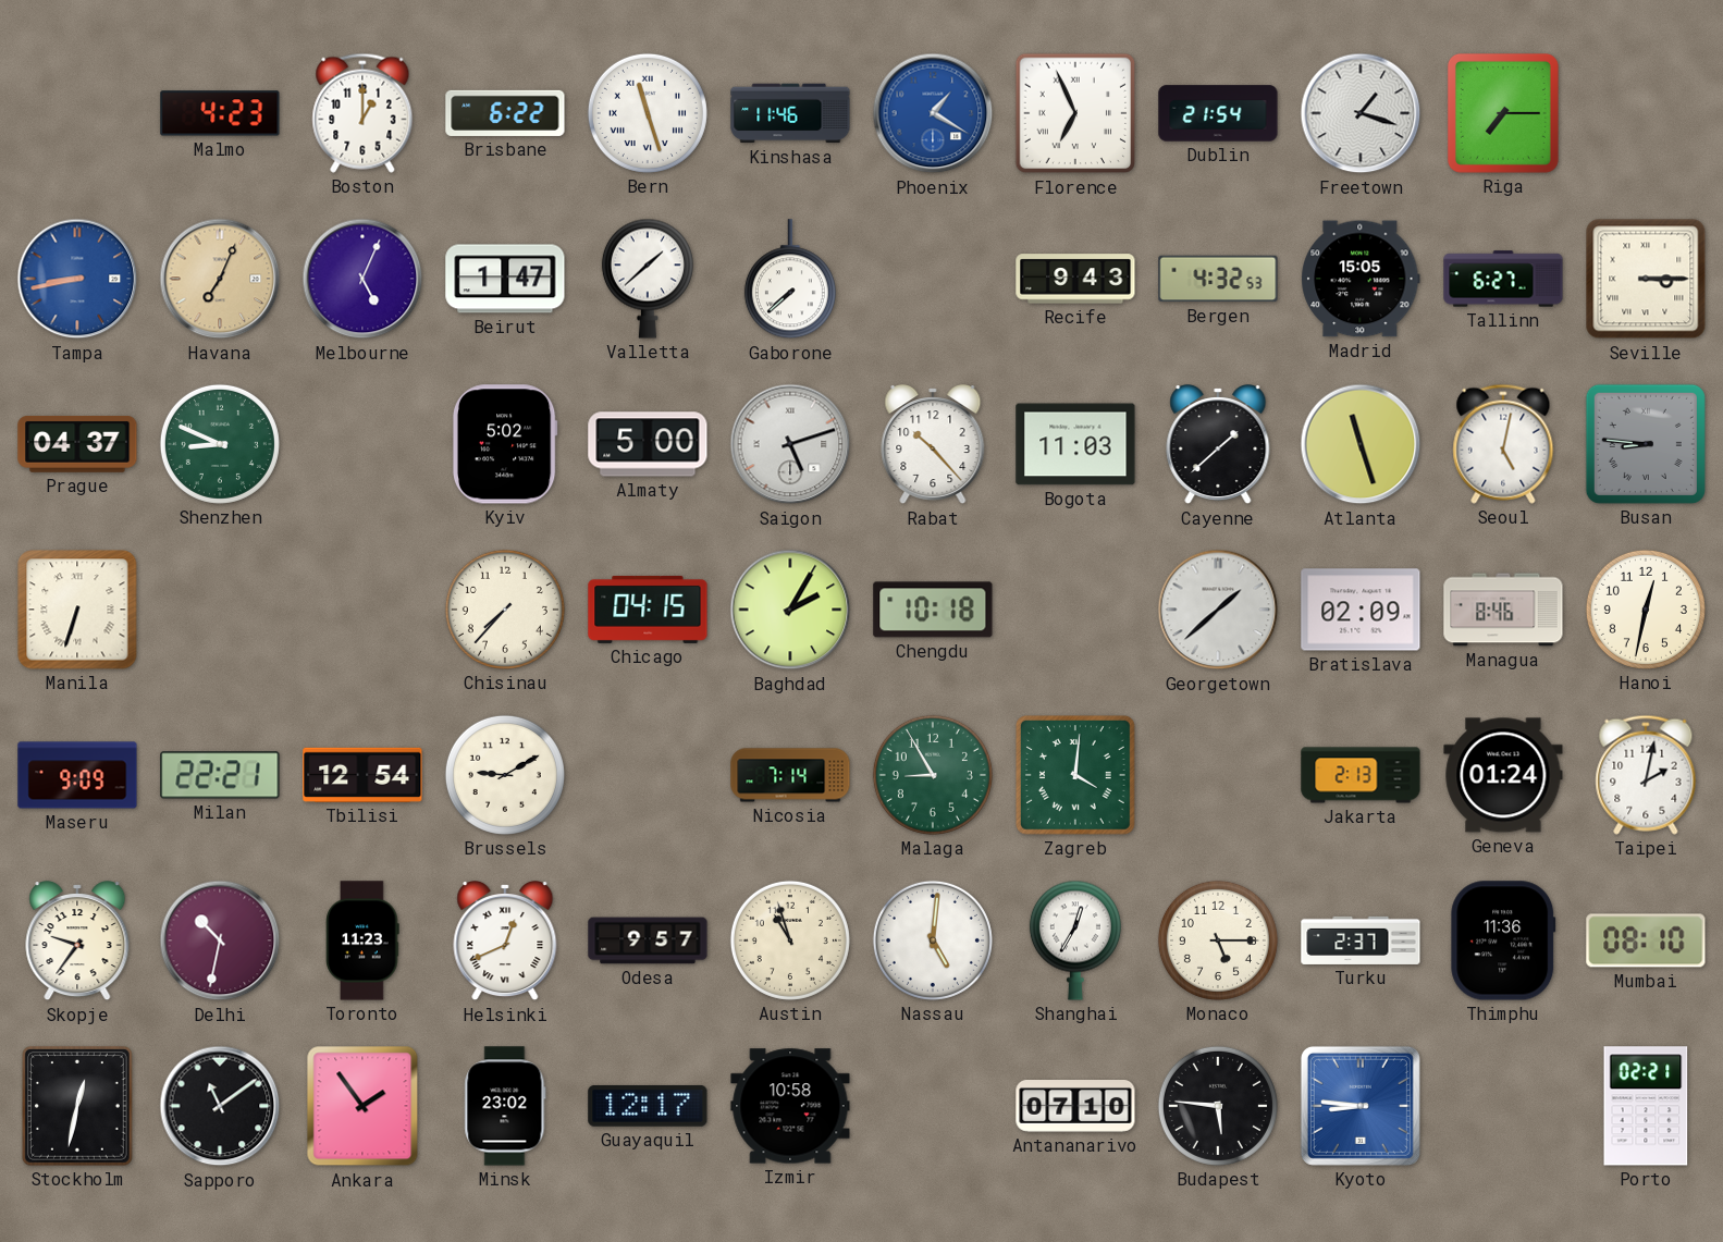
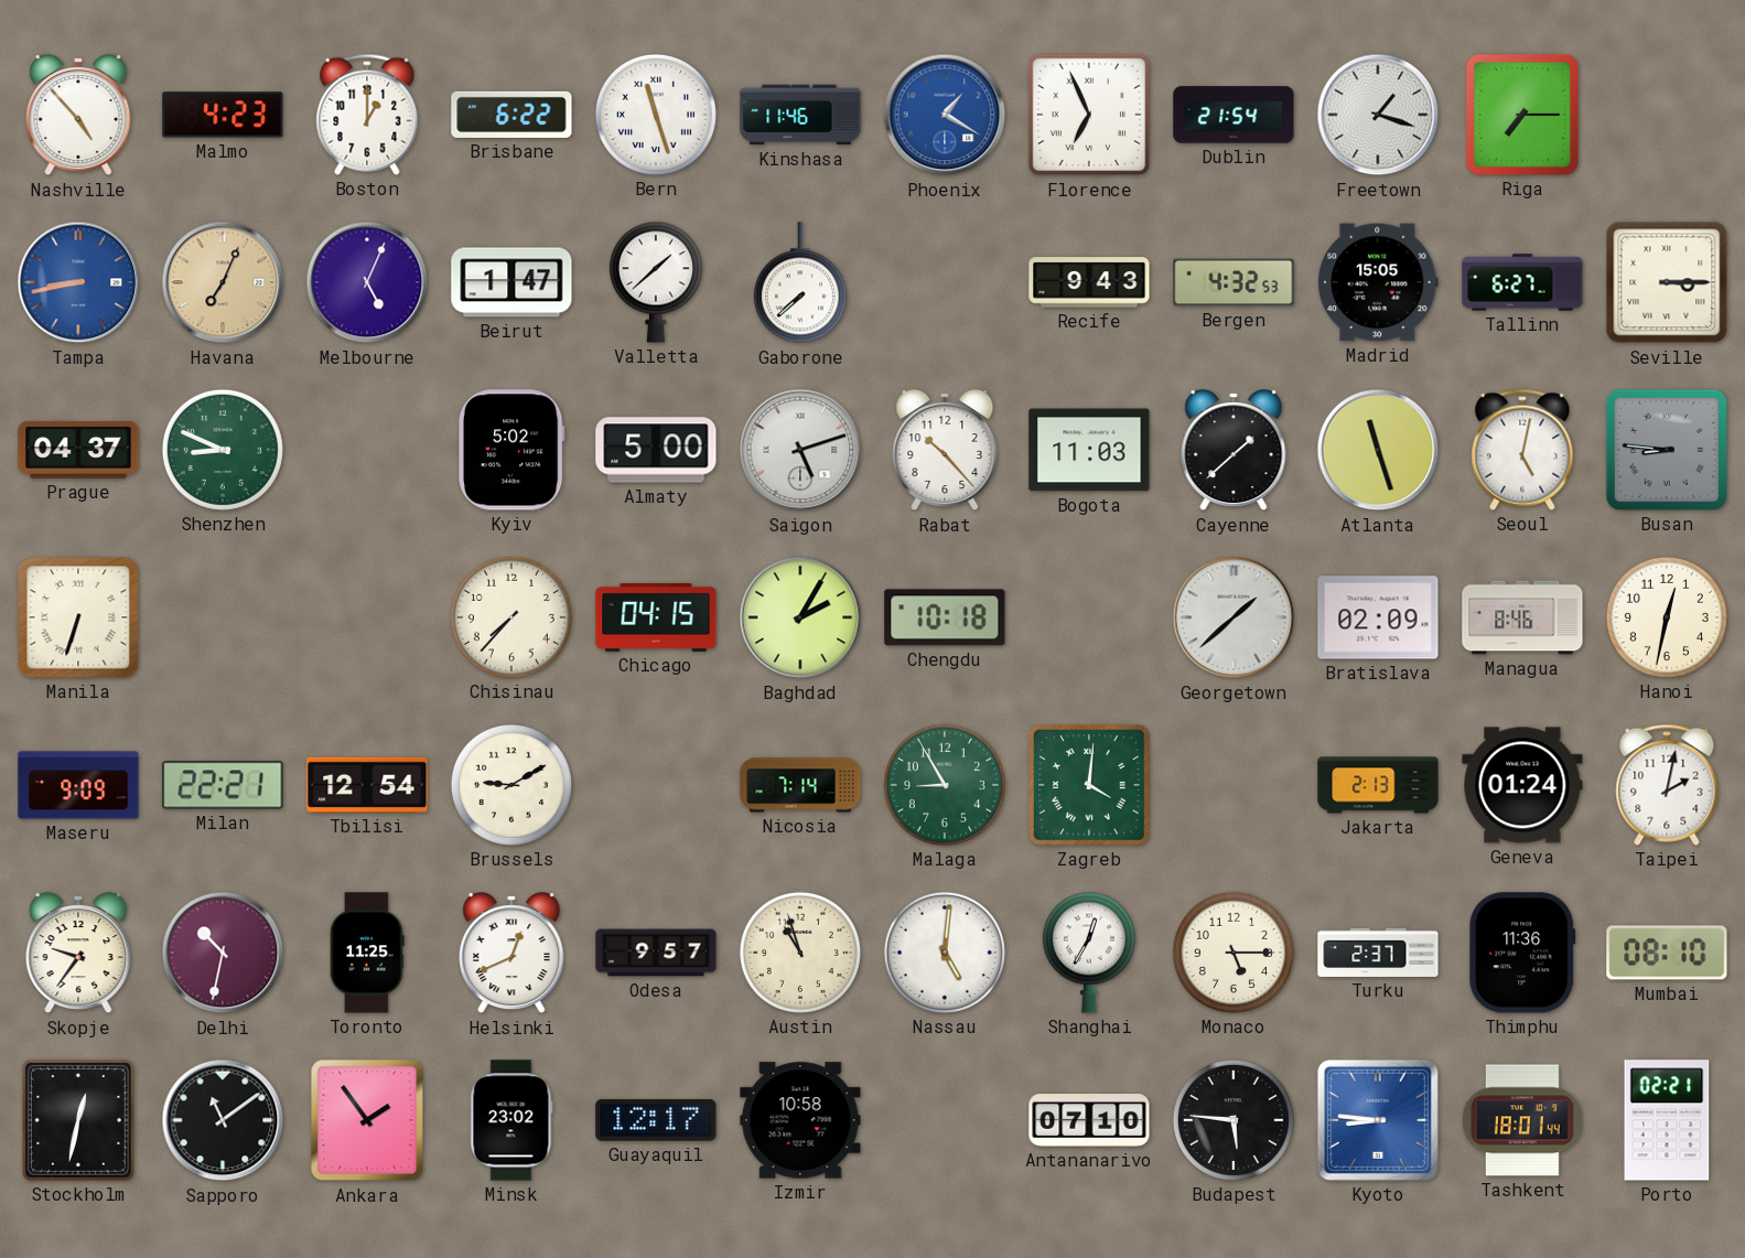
Nashville: none -> 4:53 (78, 116)
Toronto: 11:23 -> 11:25 (367, 953)
Tashkent: none -> 18:01 (1522, 1120)
